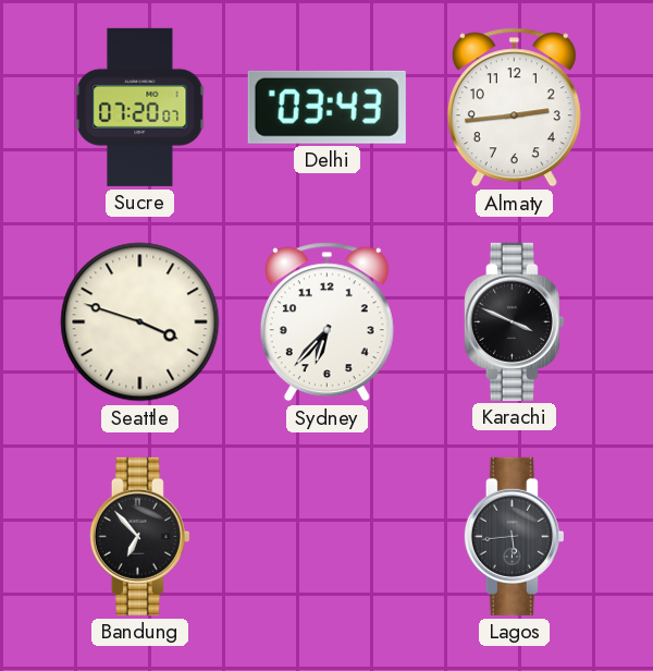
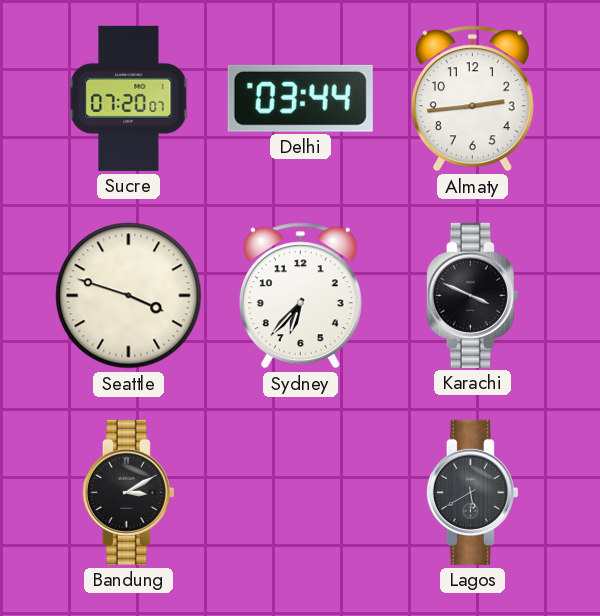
Delhi: 03:43 -> 03:44 (300, 98)
Bandung: 6:53 -> 3:10 (128, 492)
Lagos: 5:44 -> 5:40 (472, 492)
